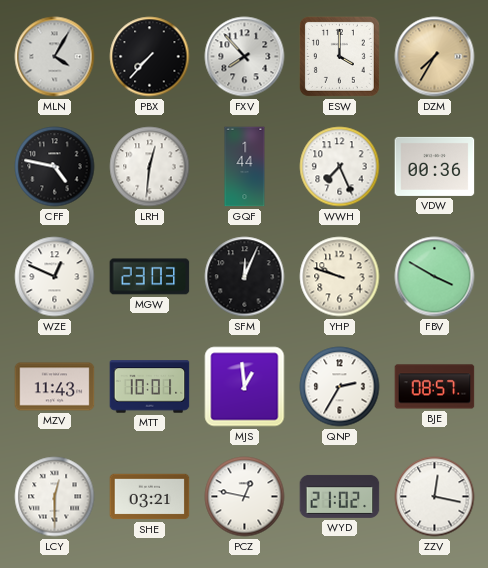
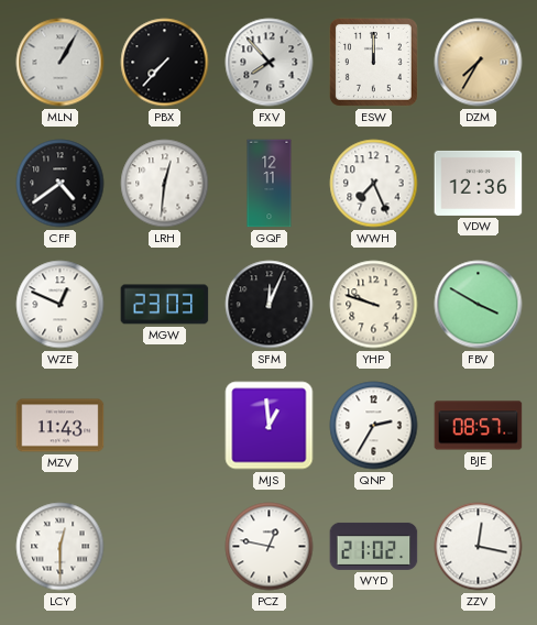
MLN: 4:05 -> 1:05 (61, 63)
ESW: 4:00 -> 12:00 (373, 62)
CFF: 4:47 -> 4:39 (61, 184)
GQF: 1:44 -> 12:11 (270, 184)
VDW: 00:36 -> 12:36 (479, 183)
MTT: 10:01 -> none (150, 387)
SHE: 03:21 -> none (150, 497)
